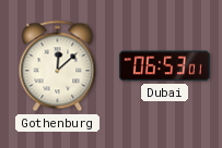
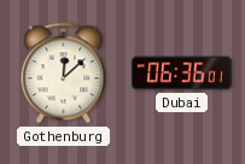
Dubai: 06:53 -> 06:36 (181, 74)
